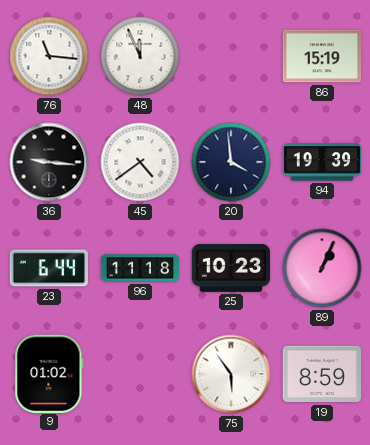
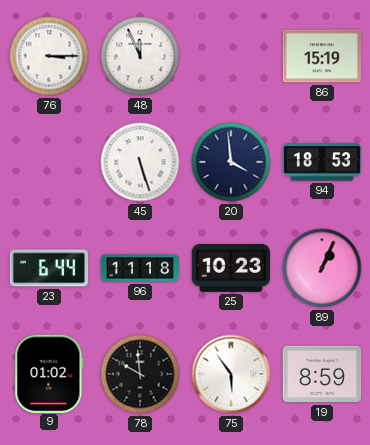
76: 11:16 -> 3:15 (49, 56)
36: 9:16 -> none (49, 162)
45: 4:39 -> 5:27 (140, 162)
94: 19:39 -> 18:53 (322, 162)
78: none -> 9:59 (140, 374)
